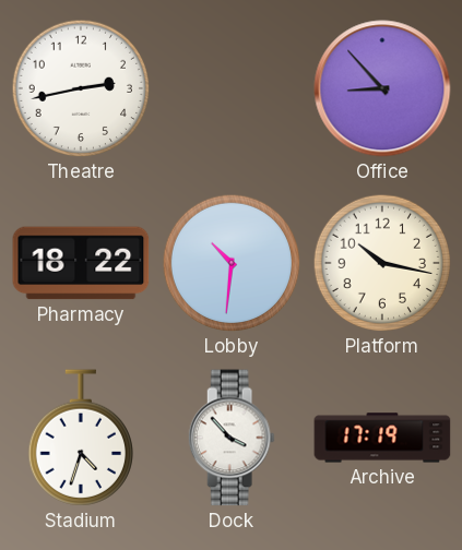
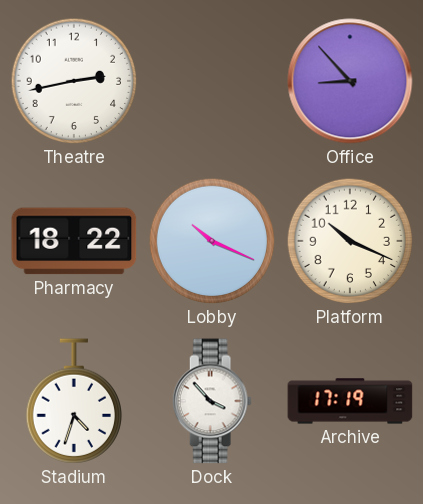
Lobby: 10:31 -> 10:19 (212, 241)
Platform: 10:17 -> 10:19 (350, 241)
